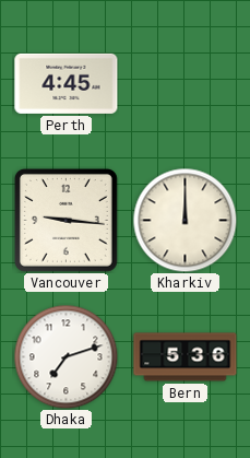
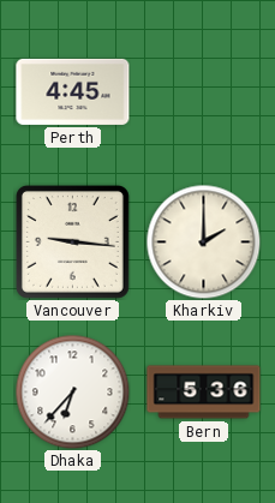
Kharkiv: 12:00 -> 2:00 (203, 241)
Dhaka: 7:12 -> 6:37 (72, 391)
